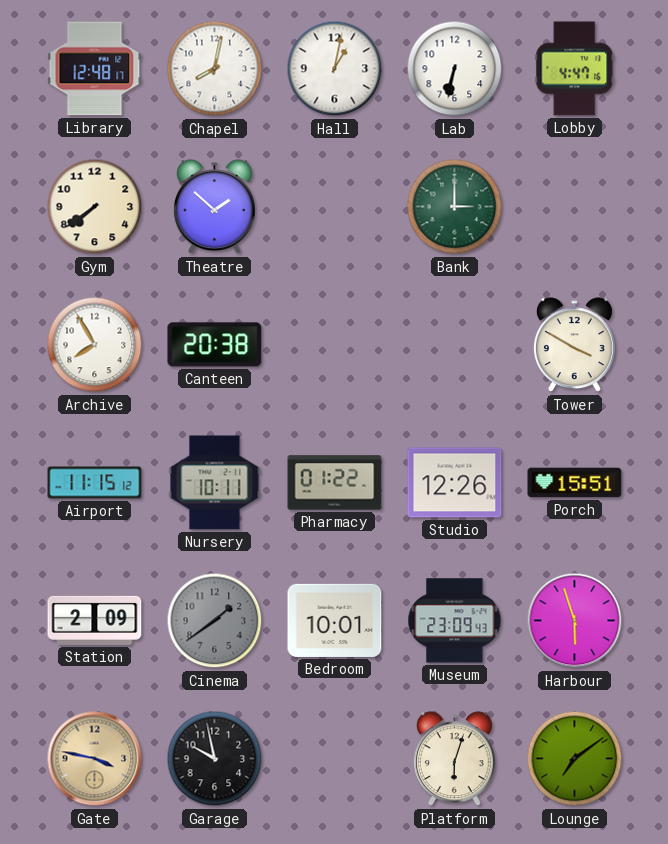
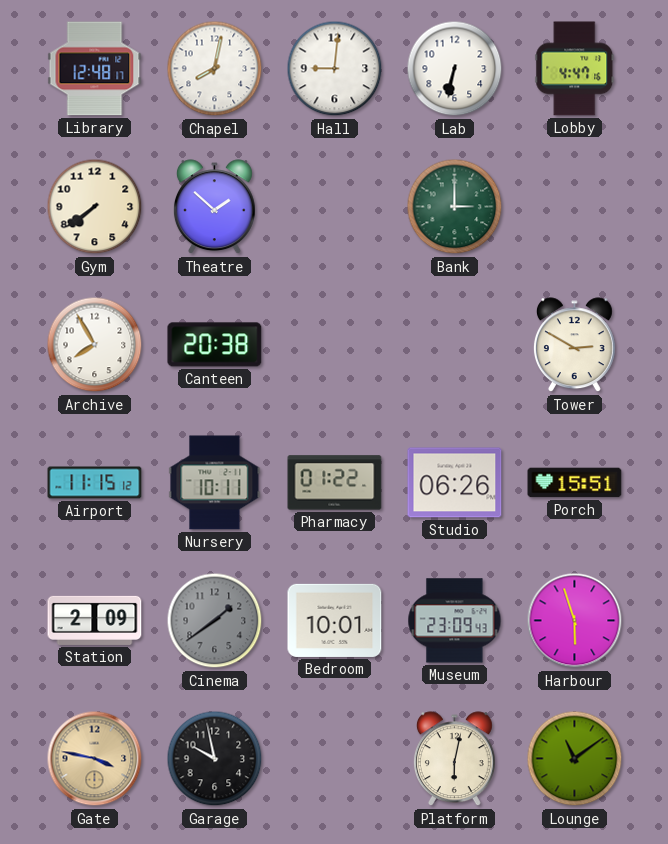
Hall: 1:02 -> 9:01 (335, 69)
Tower: 3:50 -> 2:50 (574, 345)
Studio: 12:26 -> 06:26 (455, 483)
Platform: 6:03 -> 6:02 (454, 759)
Lounge: 7:09 -> 11:09 (575, 759)
